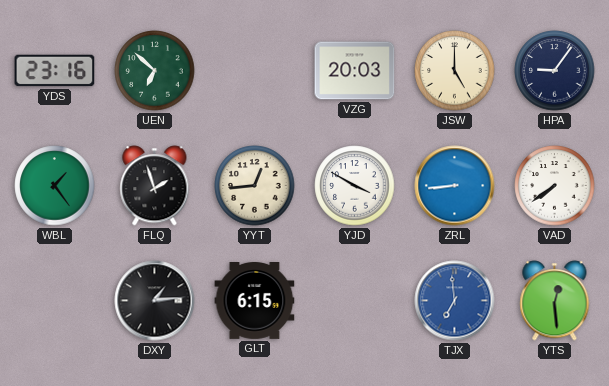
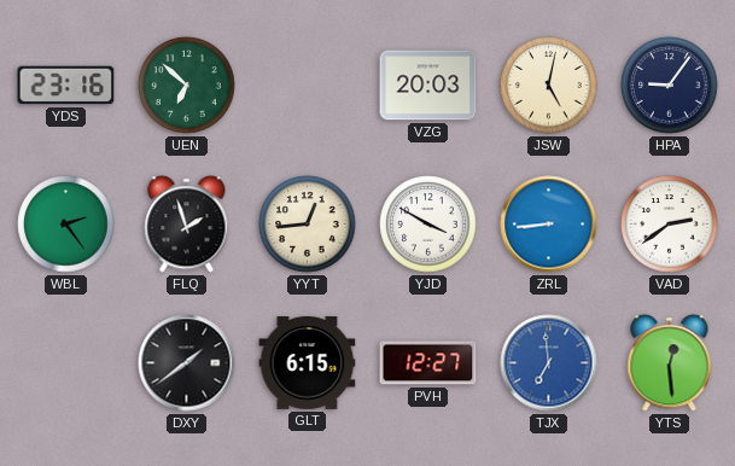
JSW: 5:00 -> 5:02 (549, 86)
WBL: 1:24 -> 2:24 (66, 225)
VAD: 7:39 -> 2:39 (670, 225)
DXY: 1:14 -> 1:39 (187, 363)
PVH: none -> 12:27 (428, 363)
